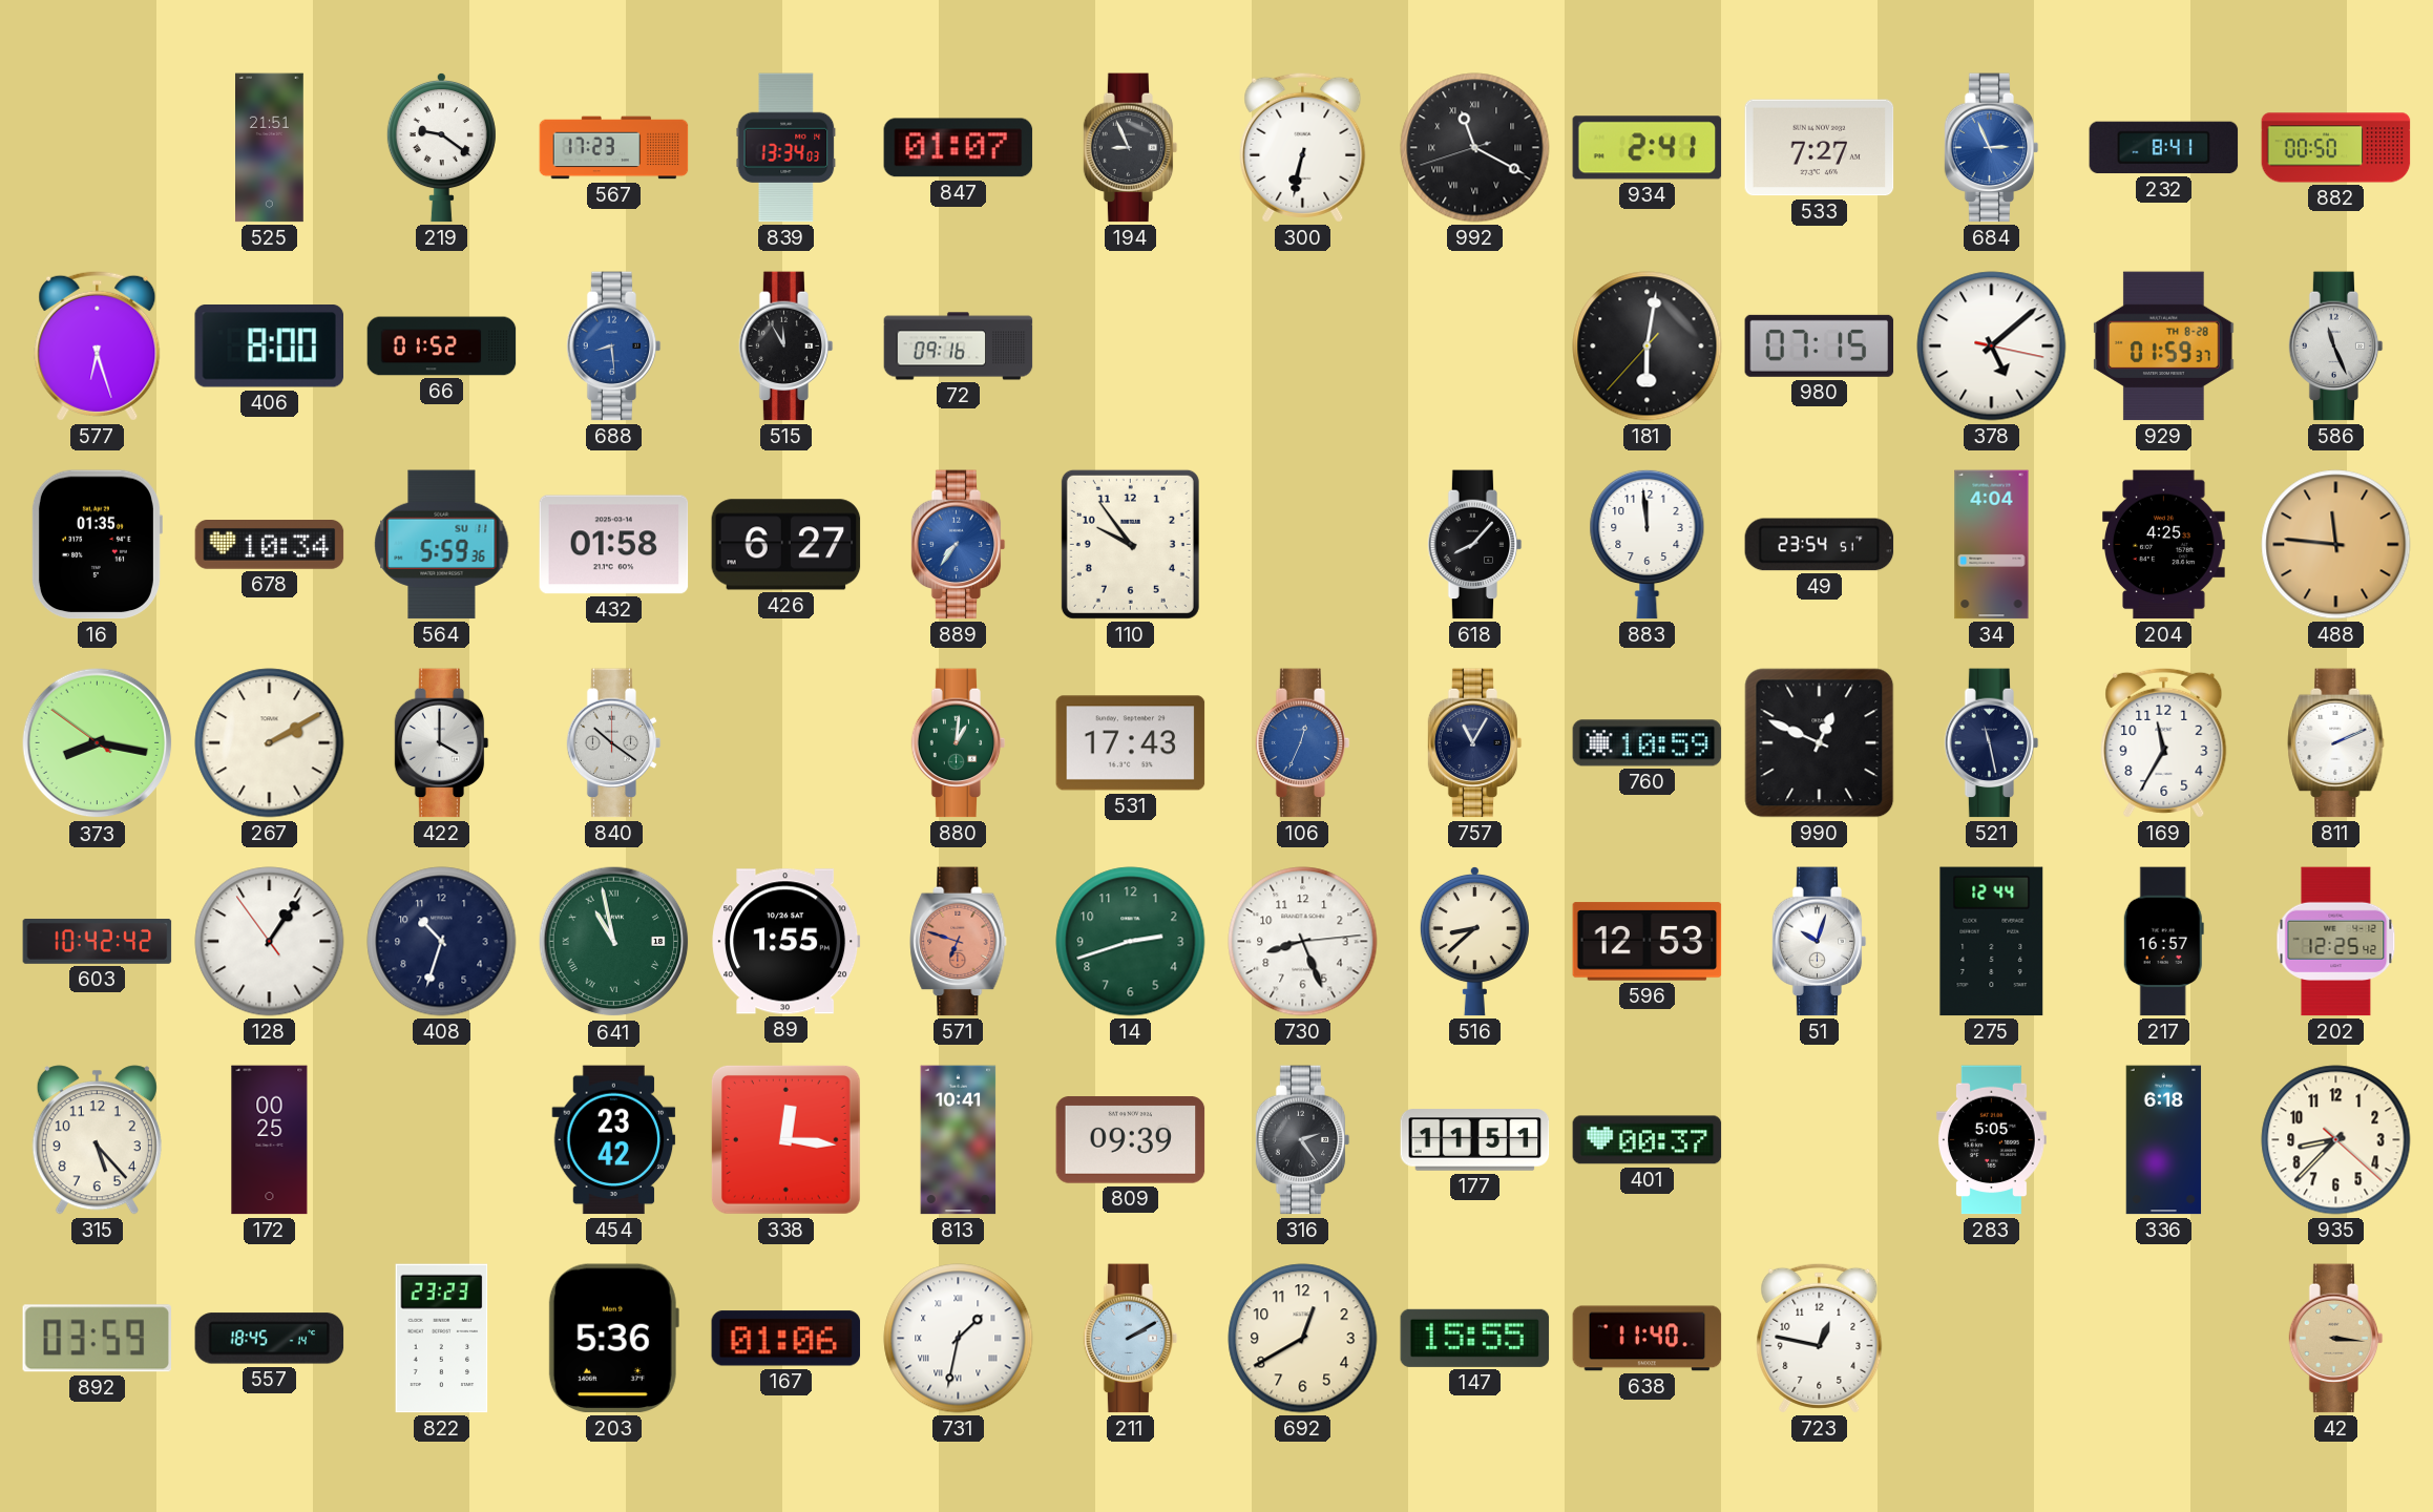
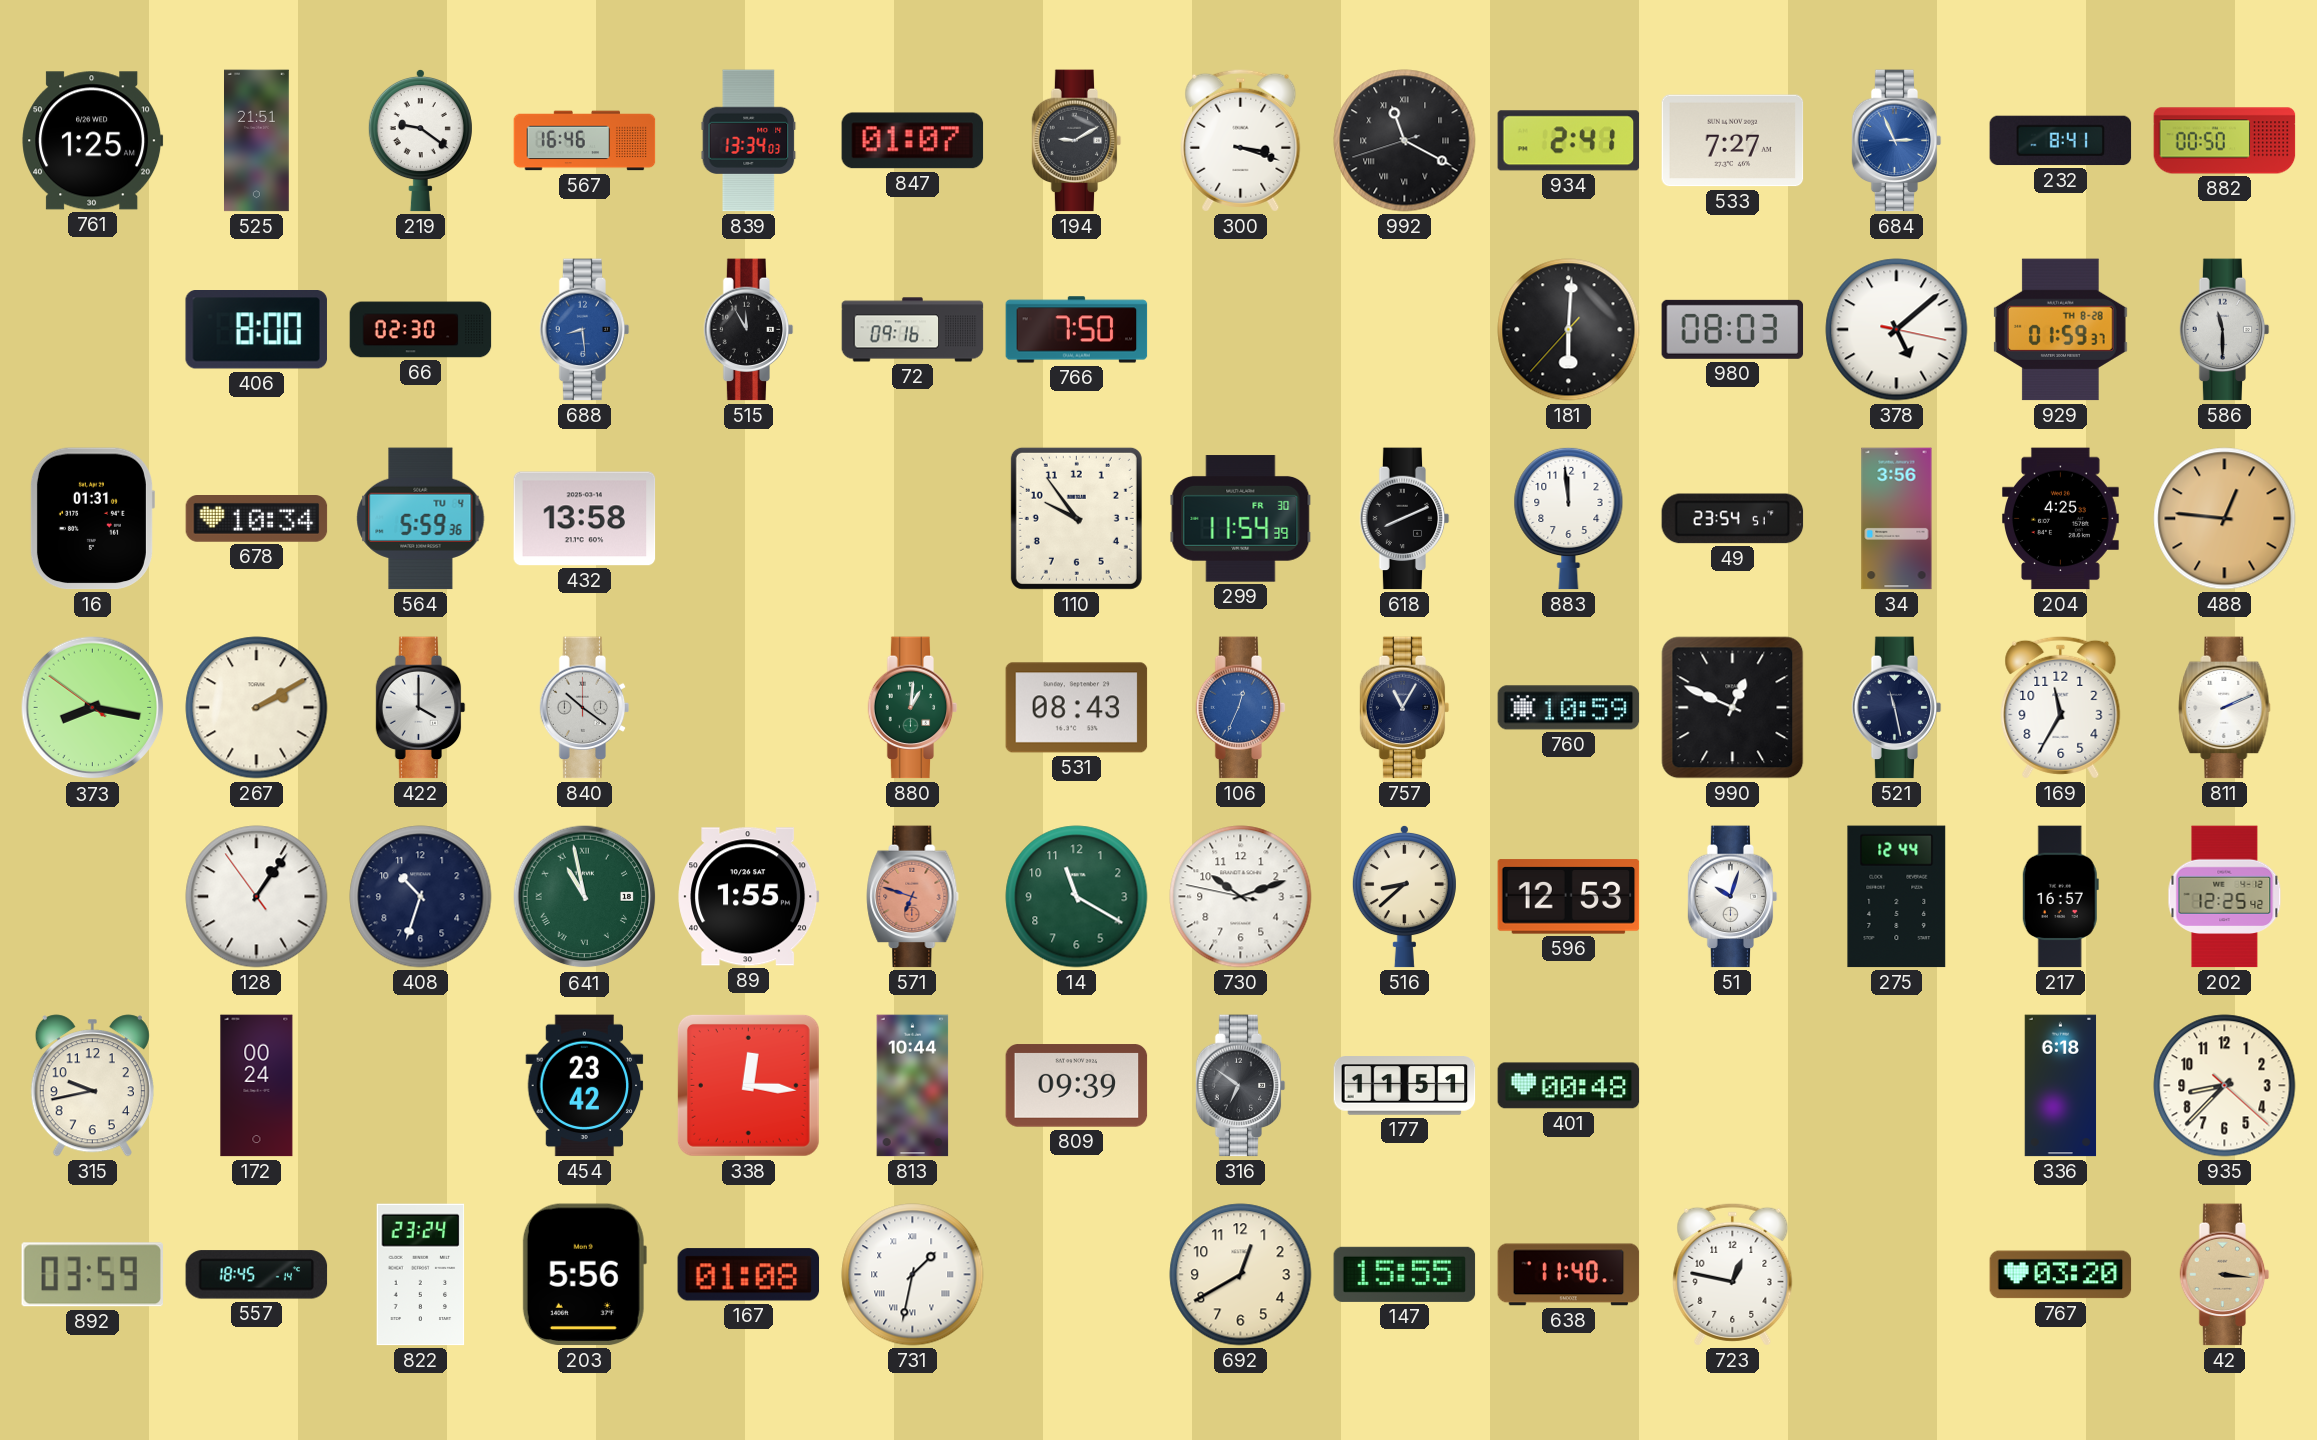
761: none -> 1:25 (93, 141)
567: 17:23 -> 16:46 (585, 141)
194: 8:56 -> 9:10 (1077, 141)
300: 6:32 -> 3:18 (1241, 140)
577: 6:27 -> none (98, 345)
66: 01:52 -> 02:30 (421, 330)
766: none -> 7:50 (1077, 330)
181: 6:01 -> 6:00 (1569, 330)
980: 07:15 -> 08:03 (1733, 329)
586: 11:26 -> 11:30 (2225, 330)
16: 01:35 -> 01:31 (92, 519)
564 date: SU 11 -> TU 4 (421, 519)
432: 01:58 -> 13:58 (585, 519)
426: 6:27 -> none (786, 545)
889: 7:36 -> none (959, 545)
299: none -> 11:54 (1241, 519)
618: 8:07 -> 8:11 (1405, 519)
34: 4:04 -> 3:56 (1897, 519)
488: 11:46 -> 12:46 (2225, 519)
531: 17:43 -> 08:43 (1077, 708)
603: 10:42 -> none (98, 941)
14: 2:42 -> 11:20 (1077, 897)
730: 8:26 -> 10:11 (1241, 897)
315: 5:23 -> 9:43 (92, 1086)
172: 00:25 -> 00:24 (257, 1086)
813: 10:41 -> 10:44 (913, 1086)
316: 2:24 -> 6:51 (1241, 1086)
401: 00:37 -> 00:48 (1569, 1086)
283: 5:05 -> none (1991, 1140)
822: 23:23 -> 23:24 (421, 1275)
203: 5:36 -> 5:56 (584, 1275)
167: 01:06 -> 01:08 (749, 1275)
211: 2:10 -> none (1131, 1339)
767: none -> 03:20 (2061, 1275)
